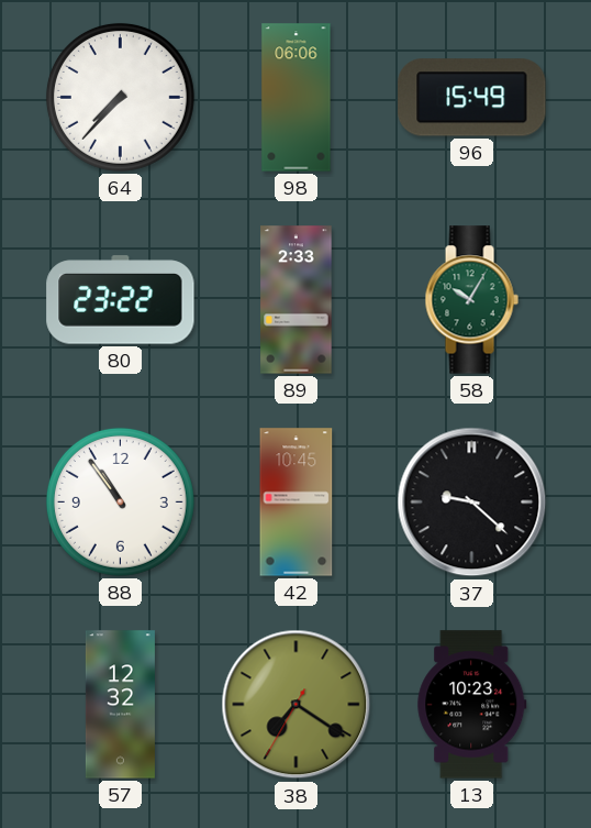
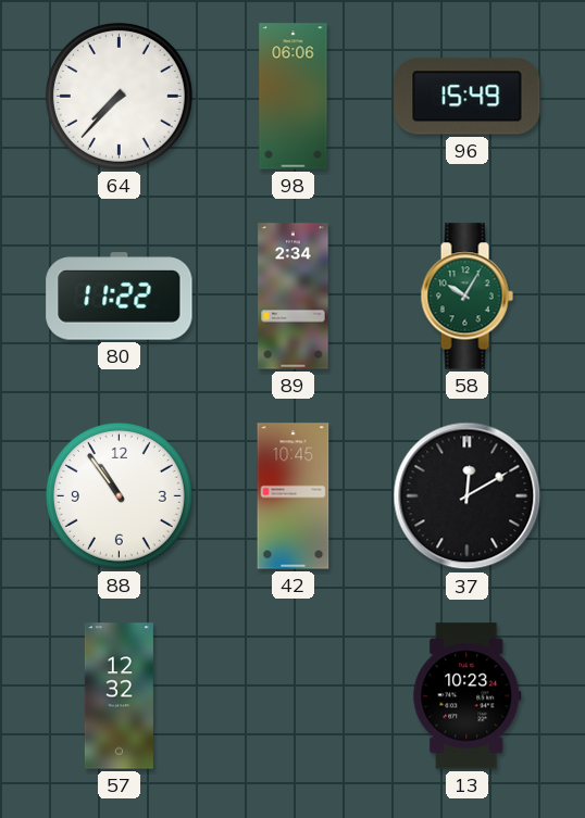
80: 23:22 -> 11:22 (120, 297)
89: 2:33 -> 2:34 (294, 297)
37: 9:22 -> 12:10 (468, 496)
38: 7:20 -> none (297, 705)
